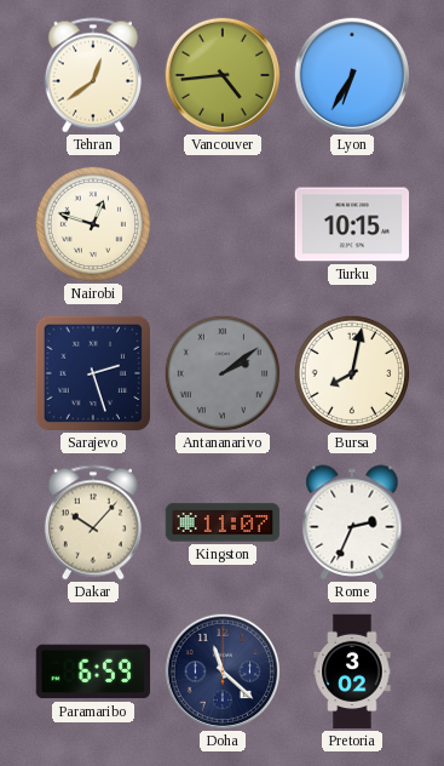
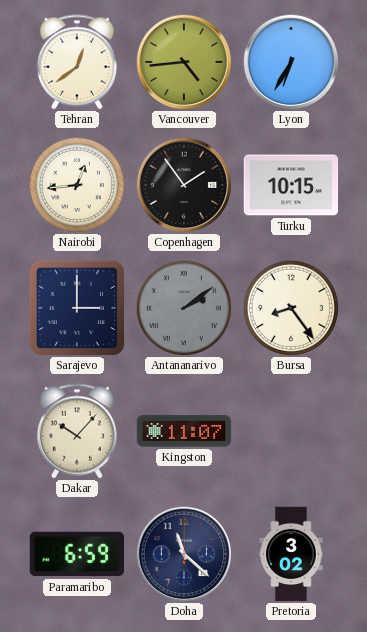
Nairobi: 12:48 -> 12:44 (77, 185)
Copenhagen: none -> 1:54 (184, 185)
Sarajevo: 2:27 -> 3:00 (77, 308)
Bursa: 8:02 -> 8:24 (291, 308)
Rome: 2:34 -> none (352, 522)
